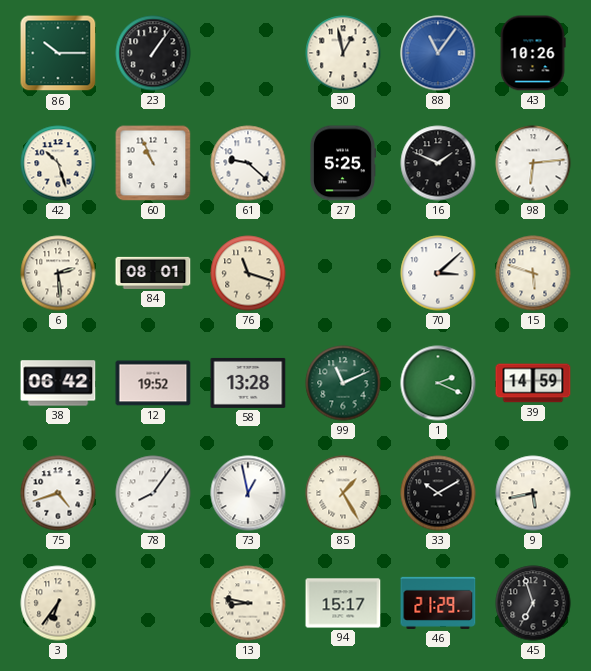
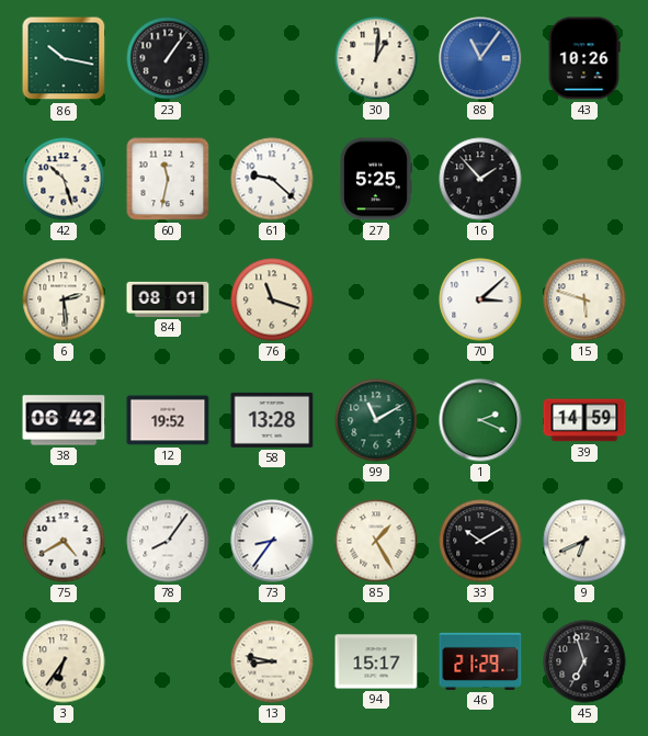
86: 10:15 -> 10:17 (64, 58)
30: 12:58 -> 1:01 (376, 58)
60: 10:56 -> 11:32 (168, 179)
16: 1:49 -> 1:53 (480, 179)
98: 6:14 -> none (533, 163)
99: 11:11 -> 11:10 (376, 420)
75: 4:42 -> 4:40 (64, 541)
73: 12:58 -> 8:36 (272, 541)
9: 5:43 -> 6:41 (584, 541)
